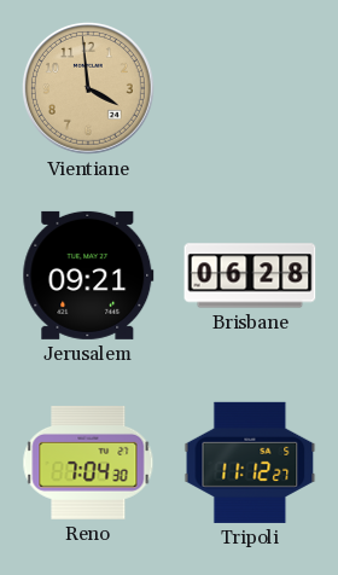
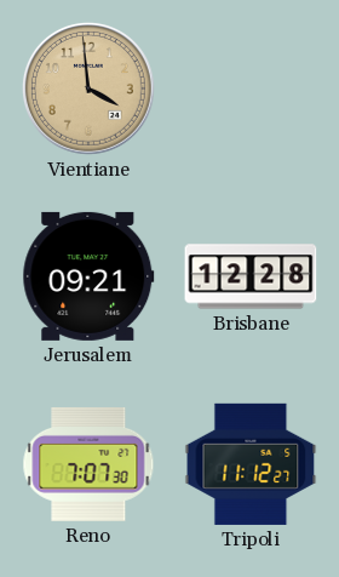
Brisbane: 06:28 -> 12:28 (251, 276)
Reno: 7:04 -> 7:07 (88, 464)
